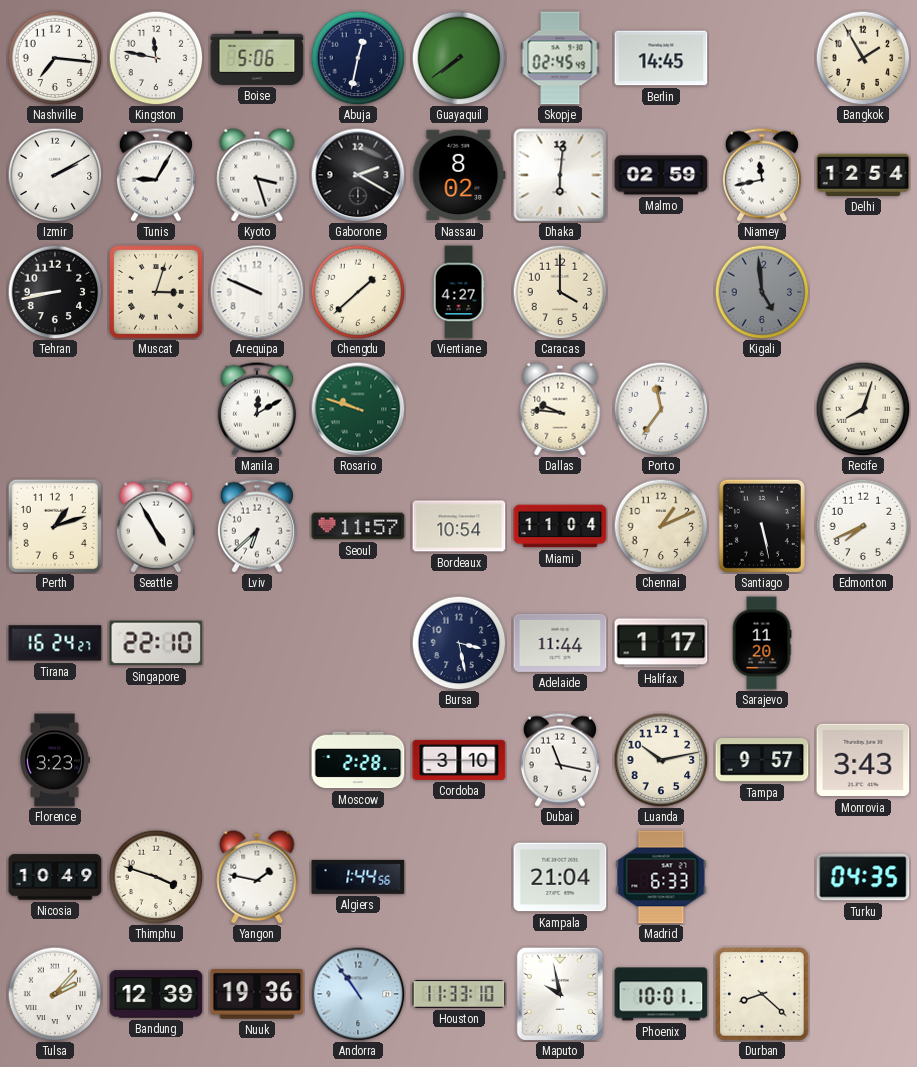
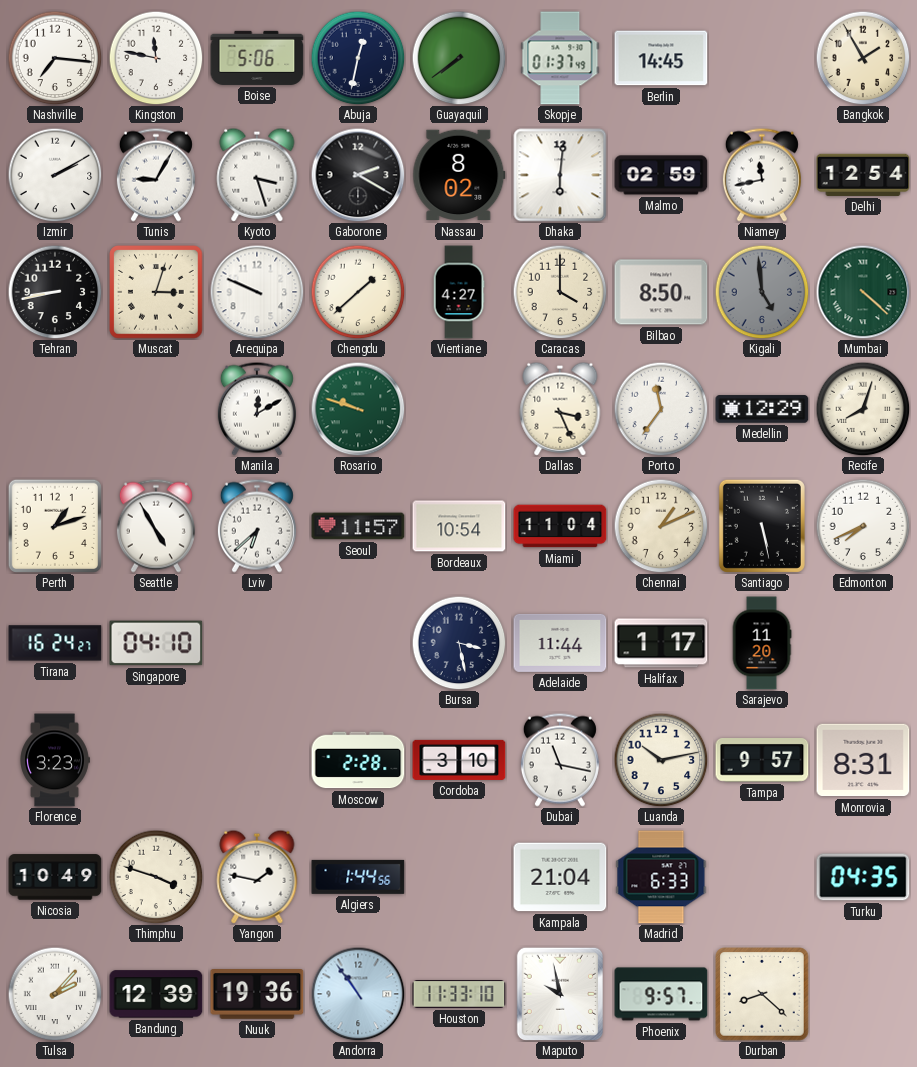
Skopje: 02:45 -> 01:37 (560, 58)
Bilbao: none -> 8:50 (661, 292)
Mumbai: none -> 4:22 (863, 292)
Dallas: 9:46 -> 3:26 (560, 409)
Medellin: none -> 12:29 (762, 409)
Singapore: 22:10 -> 04:10 (156, 643)
Monrovia: 3:43 -> 8:31 (863, 760)
Phoenix: 10:01 -> 9:57 (661, 994)
